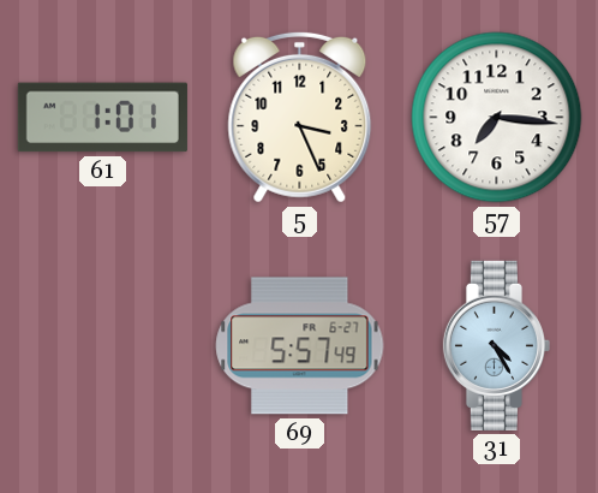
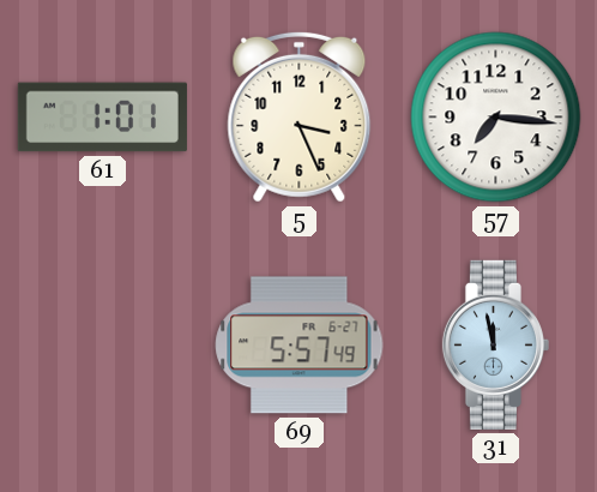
31: 4:25 -> 11:58 (495, 344)
